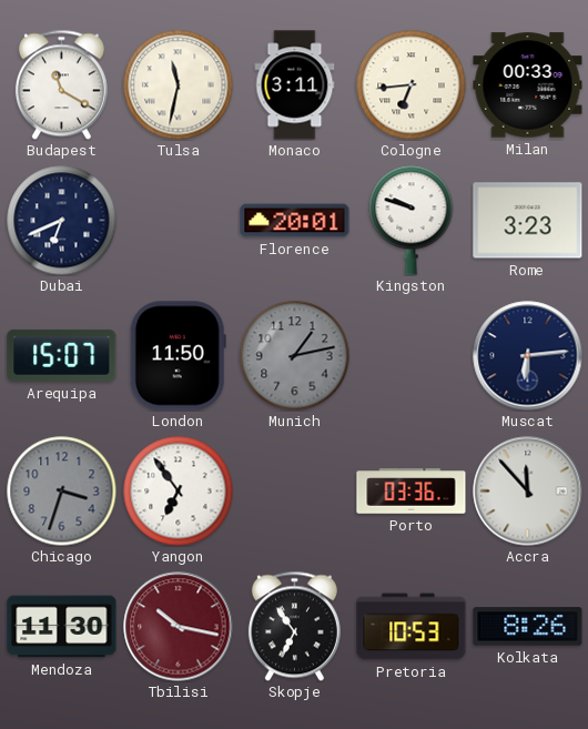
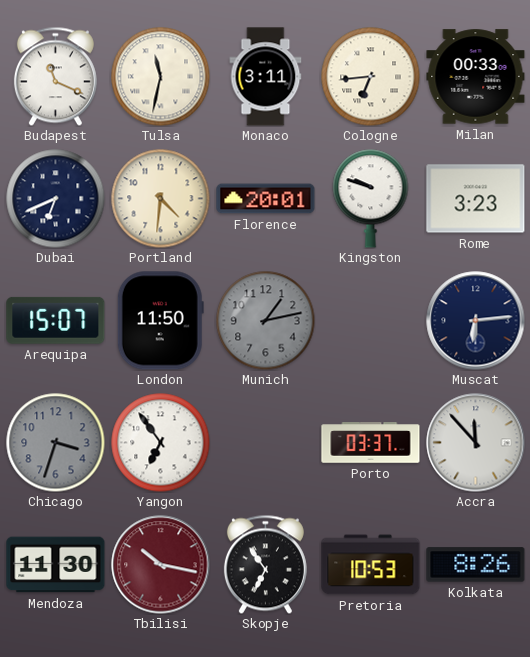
Budapest: 11:20 -> 11:19 (55, 76)
Portland: none -> 4:31 (161, 199)
Porto: 03:36 -> 03:37 (371, 443)
